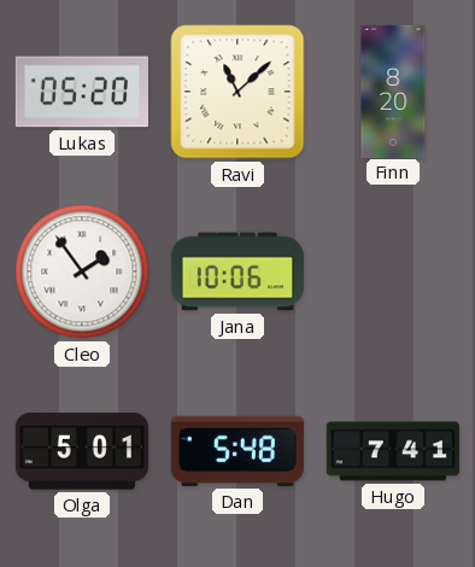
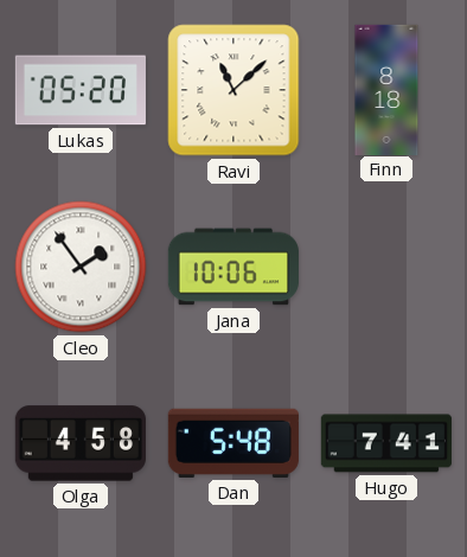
Finn: 8:20 -> 8:18 (386, 89)
Olga: 5:01 -> 4:58 (81, 443)
